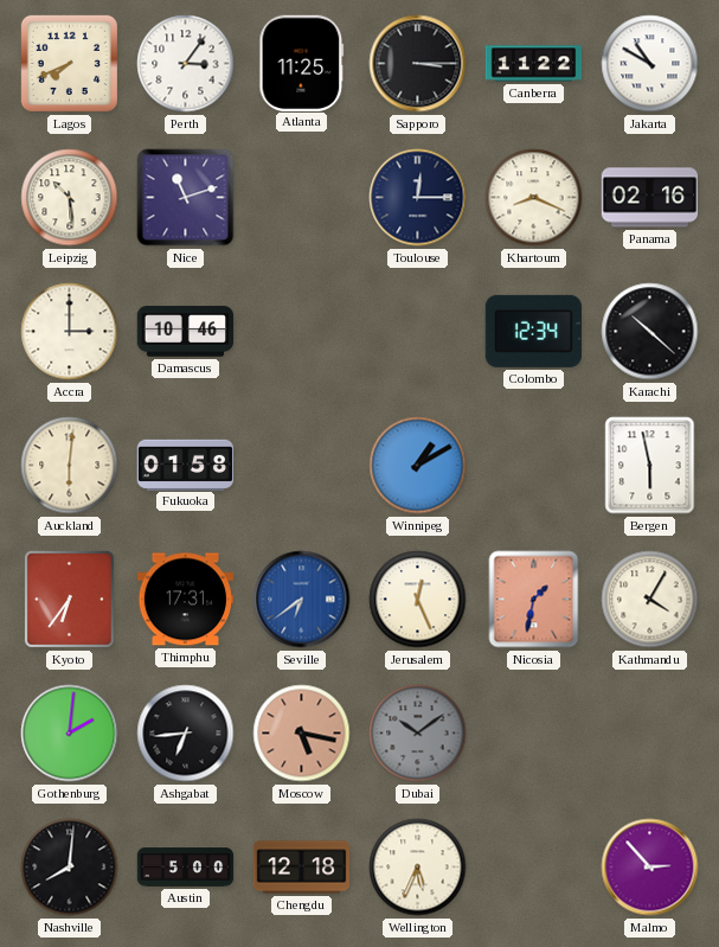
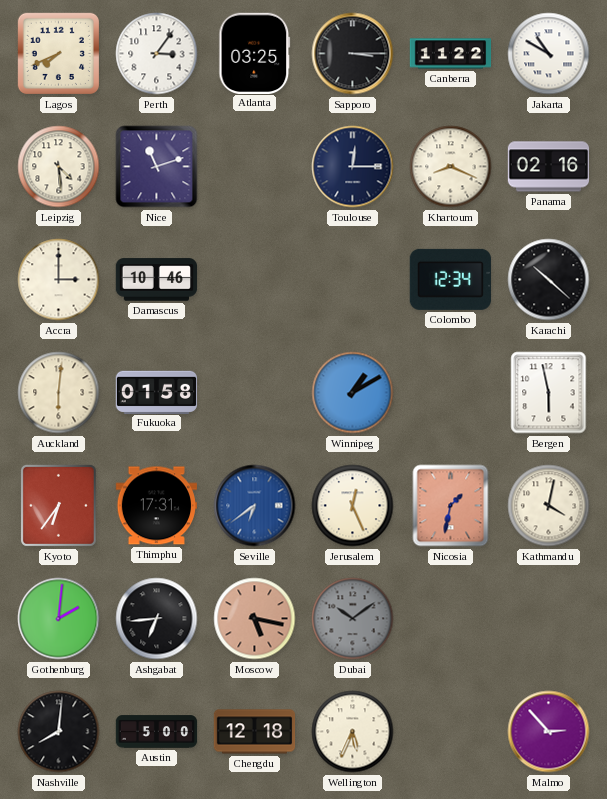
Atlanta: 11:25 -> 03:25 (255, 53)
Leipzig: 10:29 -> 4:29 (59, 167)
Kathmandu: 4:05 -> 4:02 (549, 506)
